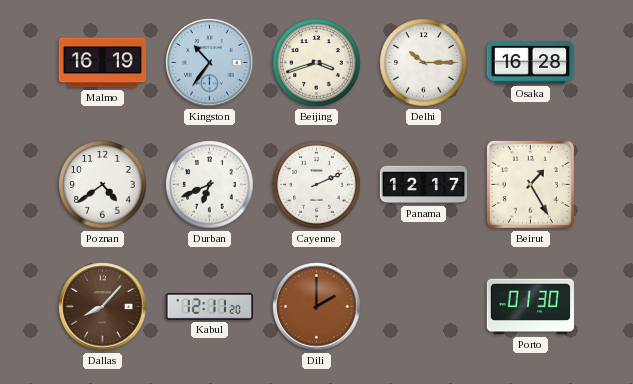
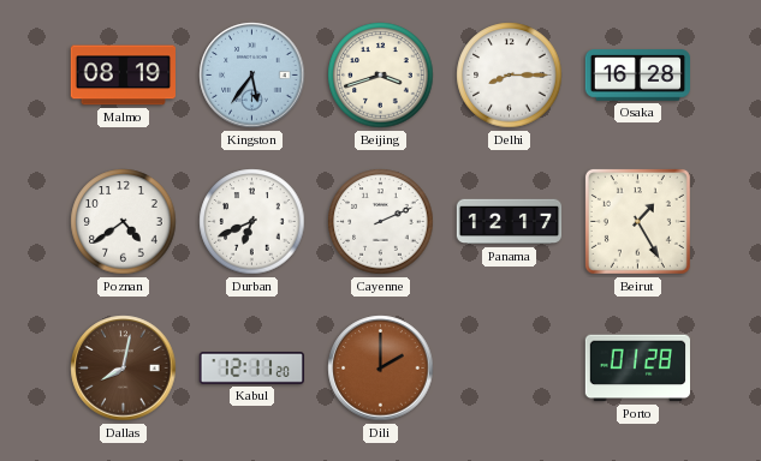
Malmo: 16:19 -> 08:19 (123, 76)
Kingston: 10:36 -> 5:36 (252, 76)
Delhi: 10:15 -> 8:15 (510, 76)
Dallas: 8:07 -> 8:02 (124, 369)
Porto: 01:30 -> 01:28 (637, 369)
